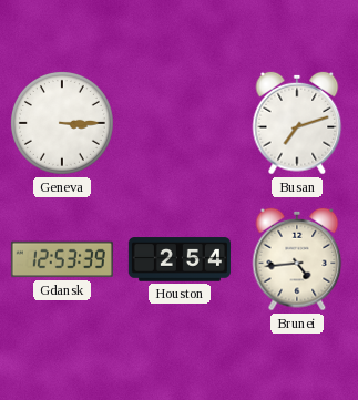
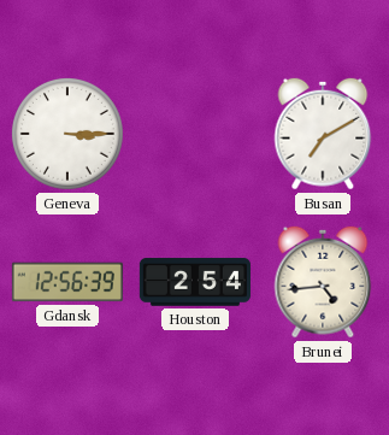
Busan: 7:12 -> 7:10 (323, 134)
Gdansk: 12:53 -> 12:56 (67, 282)
